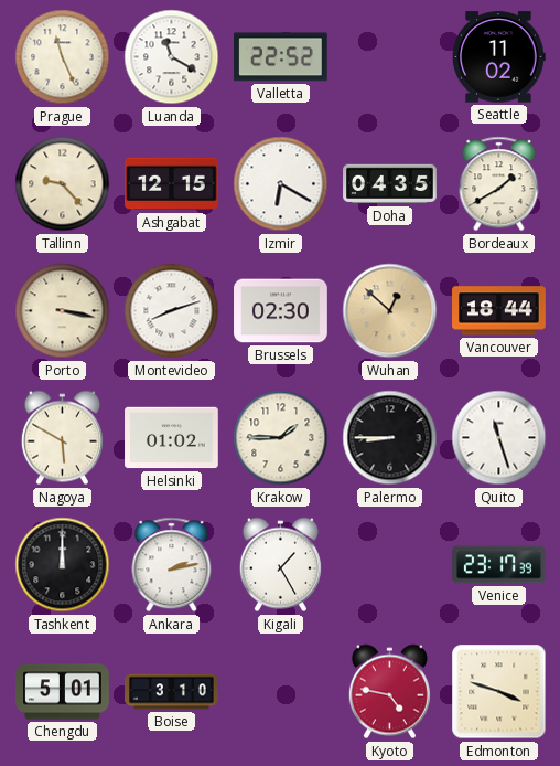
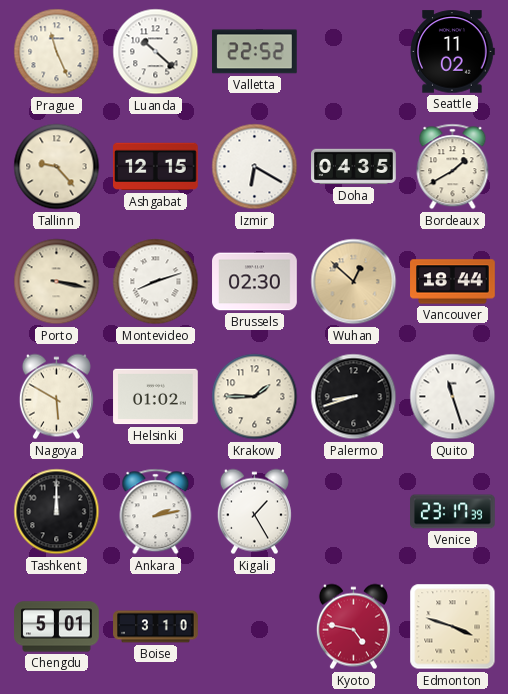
Luanda: 11:20 -> 10:22 (156, 52)
Palermo: 8:45 -> 8:42 (354, 397)
